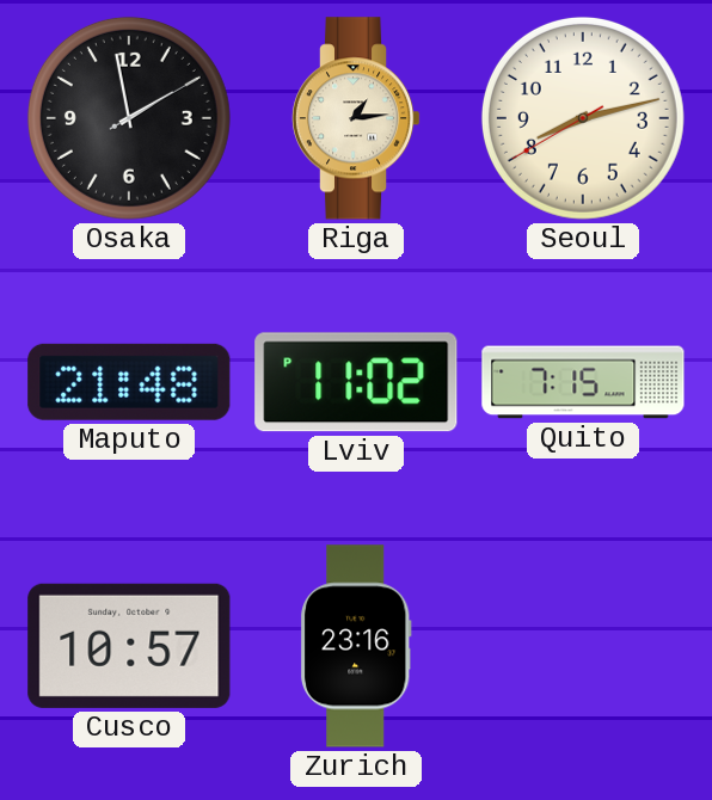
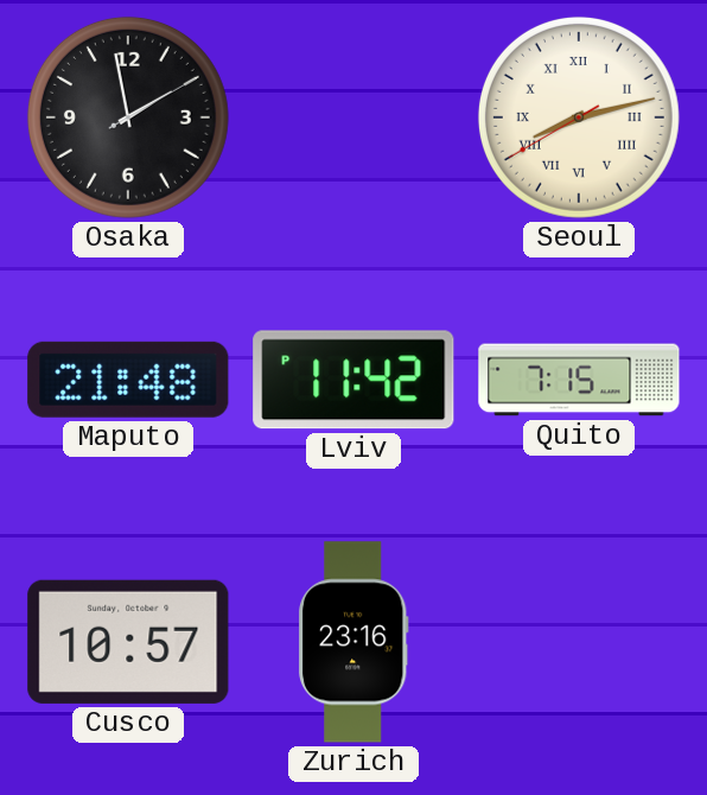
Riga: 1:14 -> none (356, 118)
Seoul numerals: Arabic -> Roman (579, 117)
Lviv: 11:02 -> 11:42 (353, 380)
